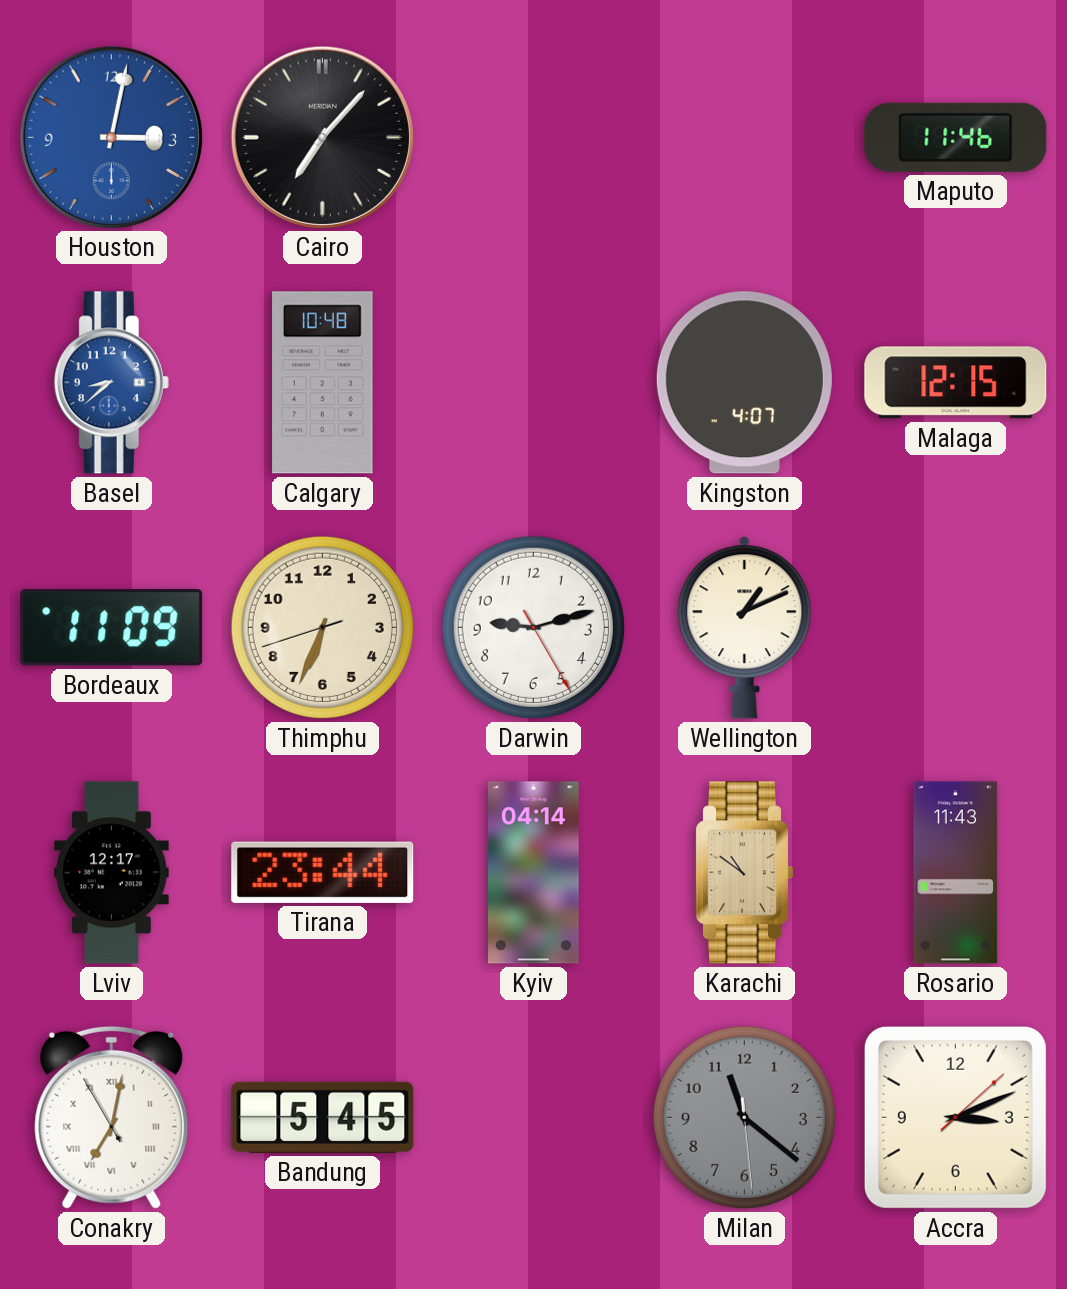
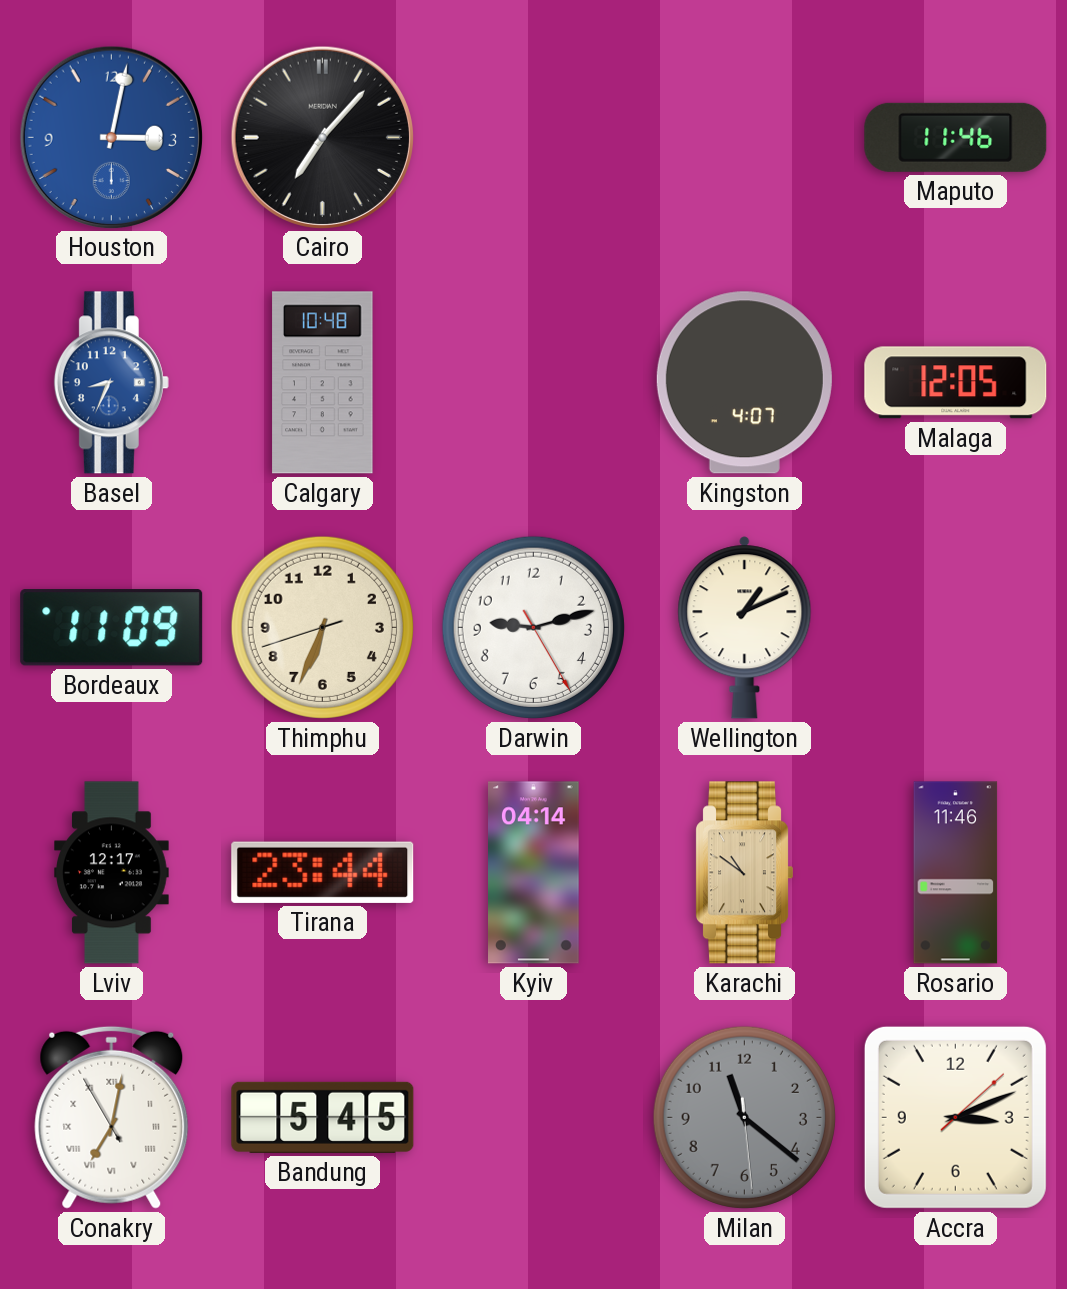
Basel: 8:38 -> 8:34 (111, 383)
Malaga: 12:15 -> 12:05 (956, 383)
Rosario: 11:43 -> 11:46 (956, 873)
